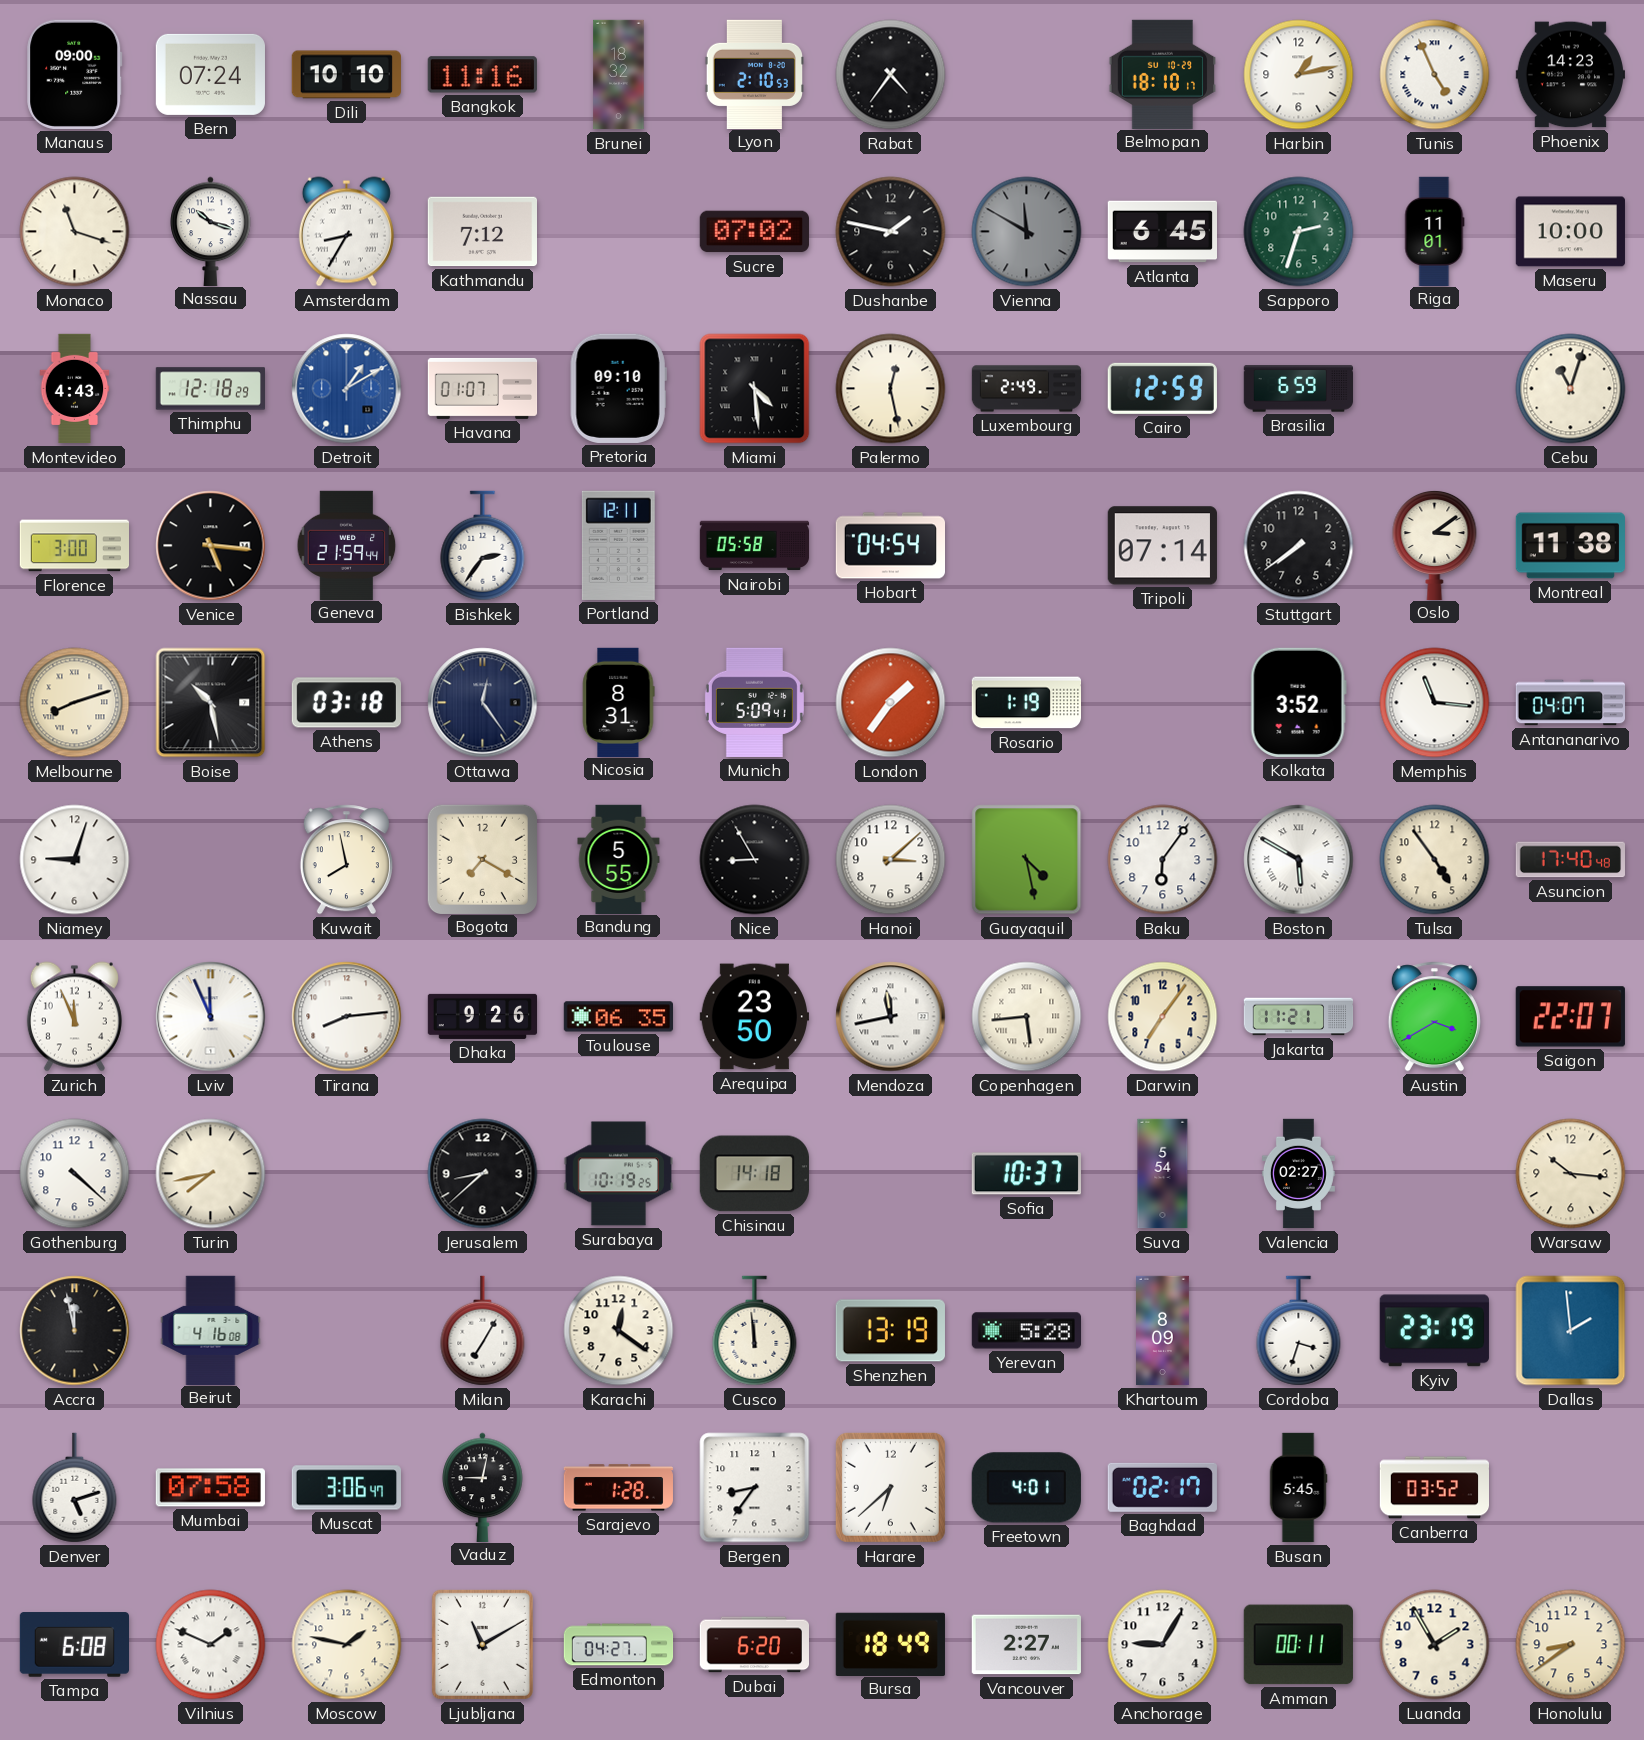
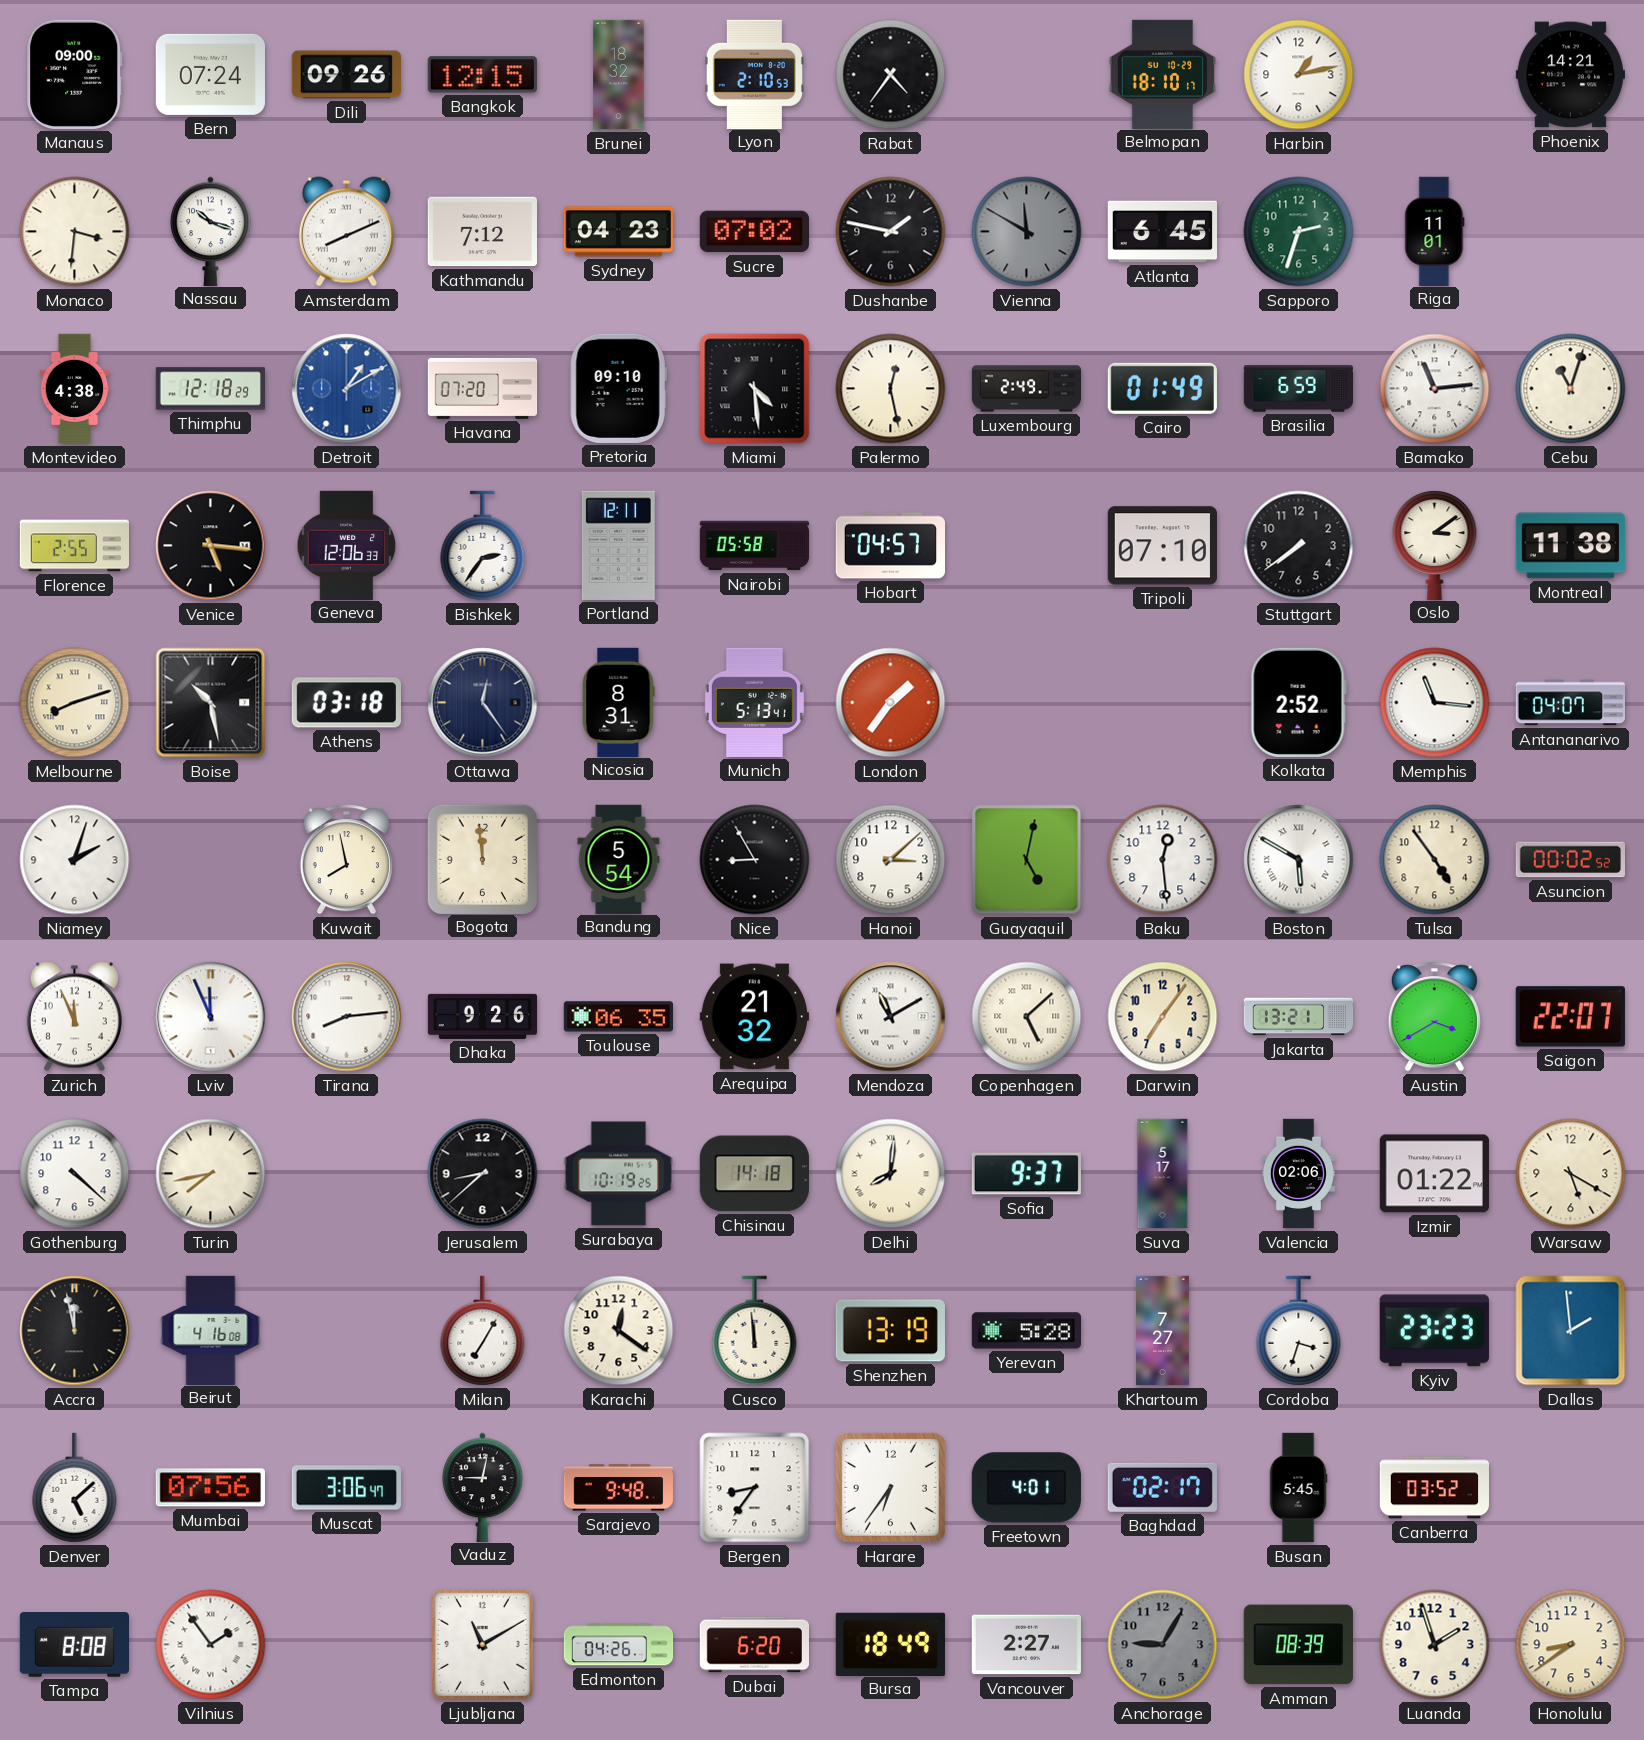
Dili: 10:10 -> 09:26 (346, 75)
Bangkok: 11:16 -> 12:15 (482, 75)
Tunis: 4:56 -> none (1435, 75)
Phoenix: 14:23 -> 14:21 (1570, 75)
Monaco: 11:18 -> 3:31 (75, 232)
Amsterdam: 8:35 -> 8:11 (346, 232)
Sydney: none -> 04:23 (618, 232)
Maseru: 10:00 -> none (1570, 232)
Montevideo: 4:43 -> 4:38 (75, 389)
Havana: 01:07 -> 07:20 (483, 388)
Cairo: 12:59 -> 01:49 (1162, 388)
Bamako: none -> 11:14 (1435, 389)
Florence: 3:00 -> 2:55 (74, 546)
Geneva: 21:59 -> 12:06 (347, 545)
Hobart: 04:54 -> 04:57 (890, 546)
Tripoli: 07:14 -> 07:10 (1162, 546)
Munich: 5:09 -> 5:13 (754, 702)
Rosario: 1:19 -> none (1026, 703)
Kolkata: 3:52 -> 2:52 (1298, 702)
Niamey: 9:03 -> 2:03 (75, 860)
Bogota: 7:20 -> 11:59 (482, 859)
Bandung: 5:55 -> 5:54 (619, 859)
Guayaquil: 4:28 -> 5:02 (1027, 860)
Baku: 6:06 -> 12:29 (1163, 860)
Asuncion: 17:40 -> 00:02 (1570, 860)
Arequipa: 23:50 -> 21:32 (754, 1017)
Mendoza: 11:43 -> 11:10 (891, 1017)
Copenhagen: 5:44 -> 5:08 (1027, 1017)
Jakarta: 11:21 -> 13:21 (1299, 1017)
Delhi: none -> 8:01 (891, 1174)
Sofia: 10:37 -> 9:37 (1026, 1174)
Suva: 5:54 -> 5:17 (1163, 1174)
Valencia: 02:27 -> 02:06 (1298, 1174)
Izmir: none -> 01:22 (1434, 1174)
Warsaw: 10:16 -> 5:20 (1571, 1174)
Khartoum: 8:09 -> 7:27 (1163, 1331)
Kyiv: 23:19 -> 23:23 (1434, 1331)
Denver: 5:12 -> 5:08 (75, 1488)
Mumbai: 07:58 -> 07:56 (210, 1488)
Sarajevo: 1:28 -> 9:48 (618, 1488)
Harare: 6:38 -> 6:36 (890, 1487)
Tampa: 6:08 -> 8:08 (74, 1645)
Vilnius: 1:49 -> 1:54 (211, 1645)
Moscow: 1:47 -> none (347, 1645)
Edmonton: 04:27 -> 04:26 (619, 1645)
Anchorage dial: white -> grey (1163, 1645)
Amman: 00:11 -> 08:39 (1298, 1645)
Luanda: 1:55 -> 1:57 (1435, 1645)
